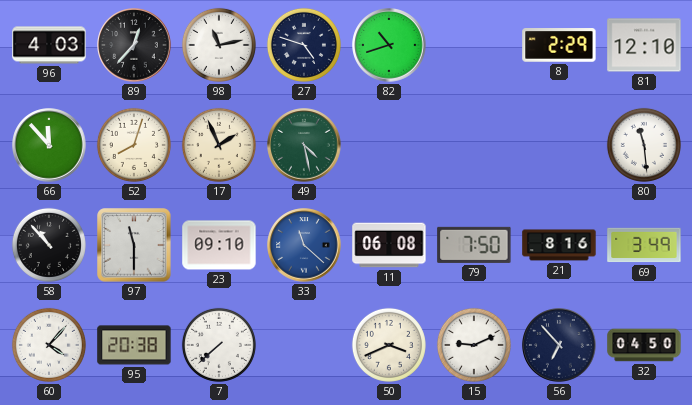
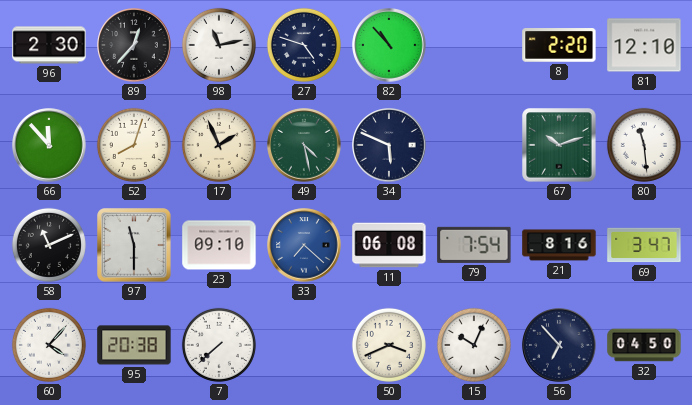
96: 4:03 -> 2:30 (49, 45)
82: 10:42 -> 10:53 (389, 45)
8: 2:29 -> 2:20 (559, 45)
34: none -> 5:49 (389, 145)
67: none -> 10:12 (559, 145)
58: 10:53 -> 11:11 (49, 245)
33: 11:22 -> 7:22 (304, 245)
79: 7:50 -> 7:54 (474, 245)
69: 3:49 -> 3:47 (644, 245)
15: 9:11 -> 10:04 (474, 345)
